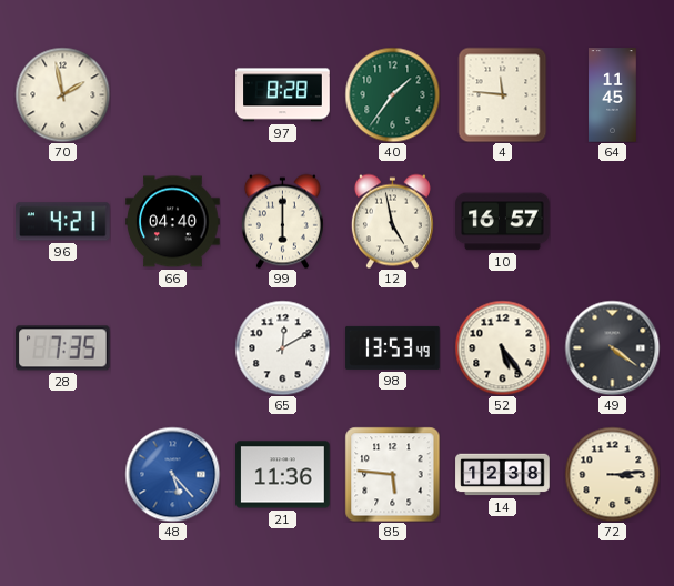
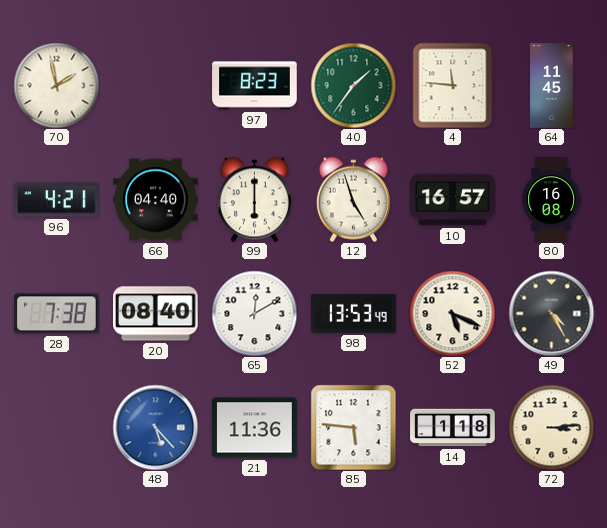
97: 8:28 -> 8:23 (255, 86)
12: 4:58 -> 4:57 (353, 199)
80: none -> 16:08 (552, 200)
28: 7:35 -> 7:38 (57, 314)
20: none -> 08:40 (156, 314)
52: 5:24 -> 5:19 (452, 313)
49: 4:21 -> 4:25 (551, 313)
14: 12:38 -> 1:18 (453, 428)
